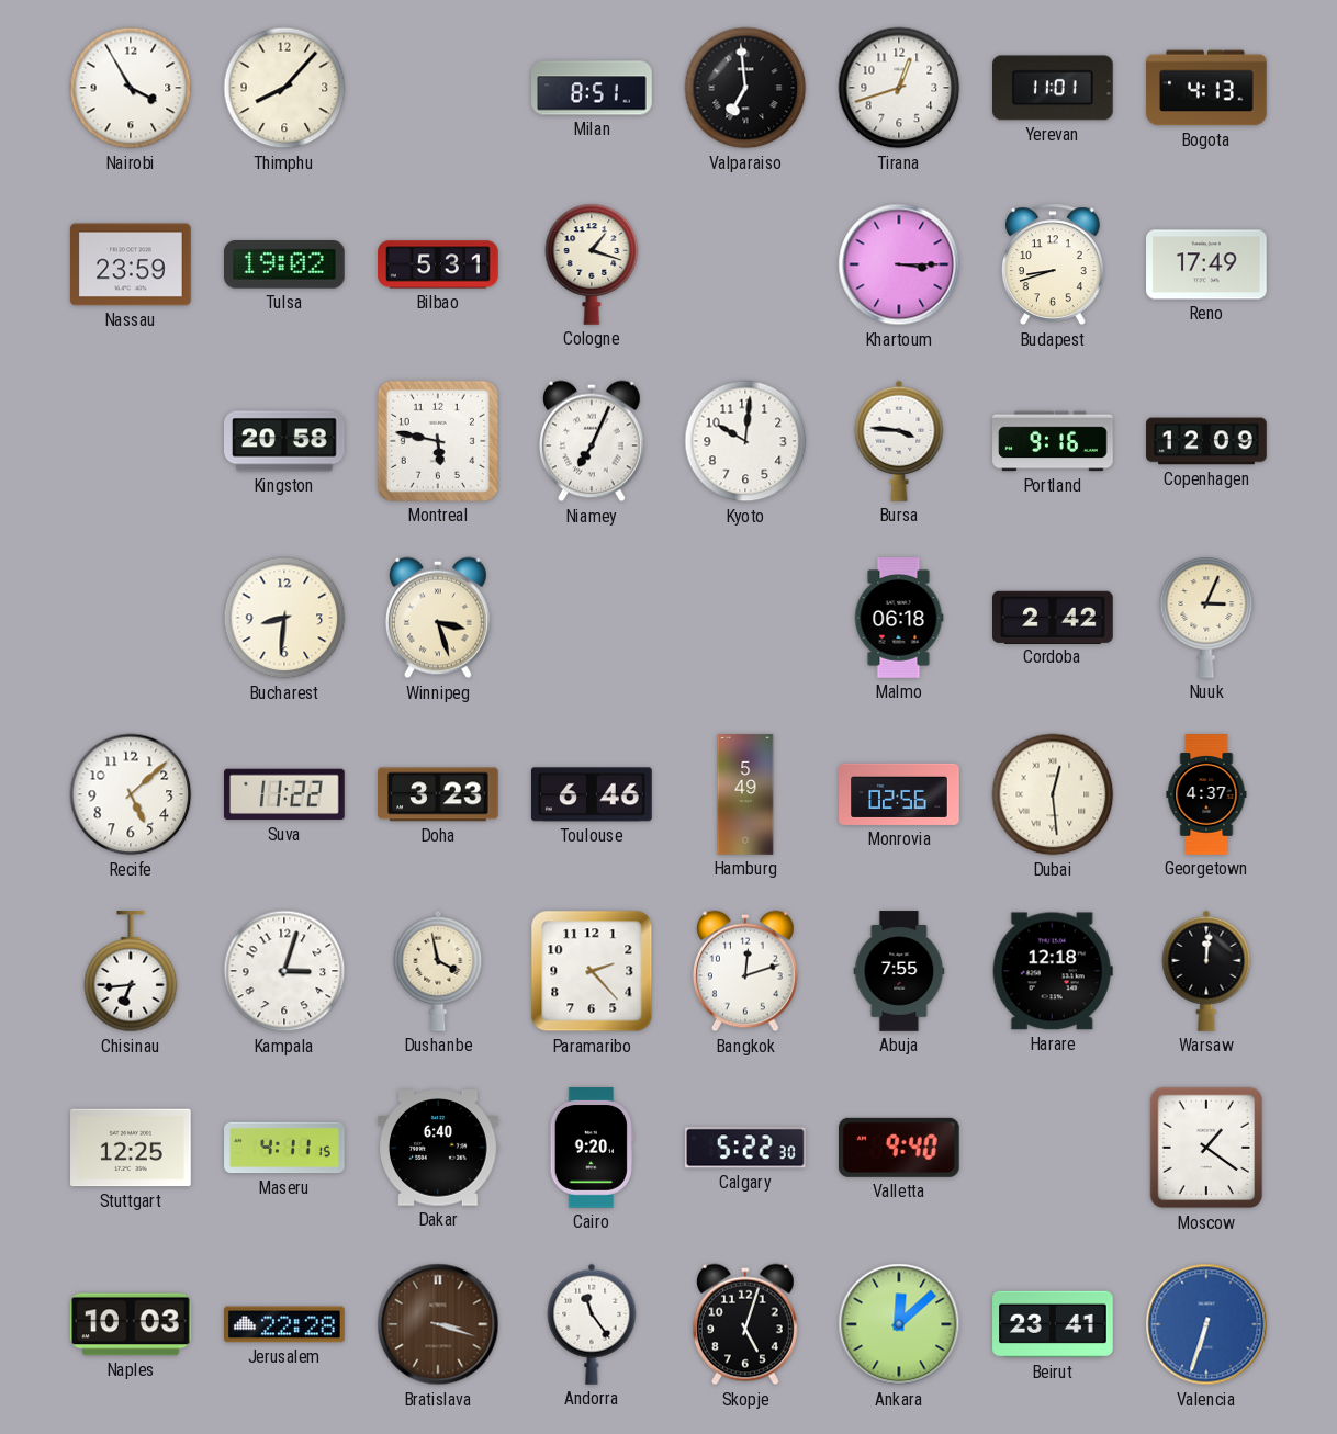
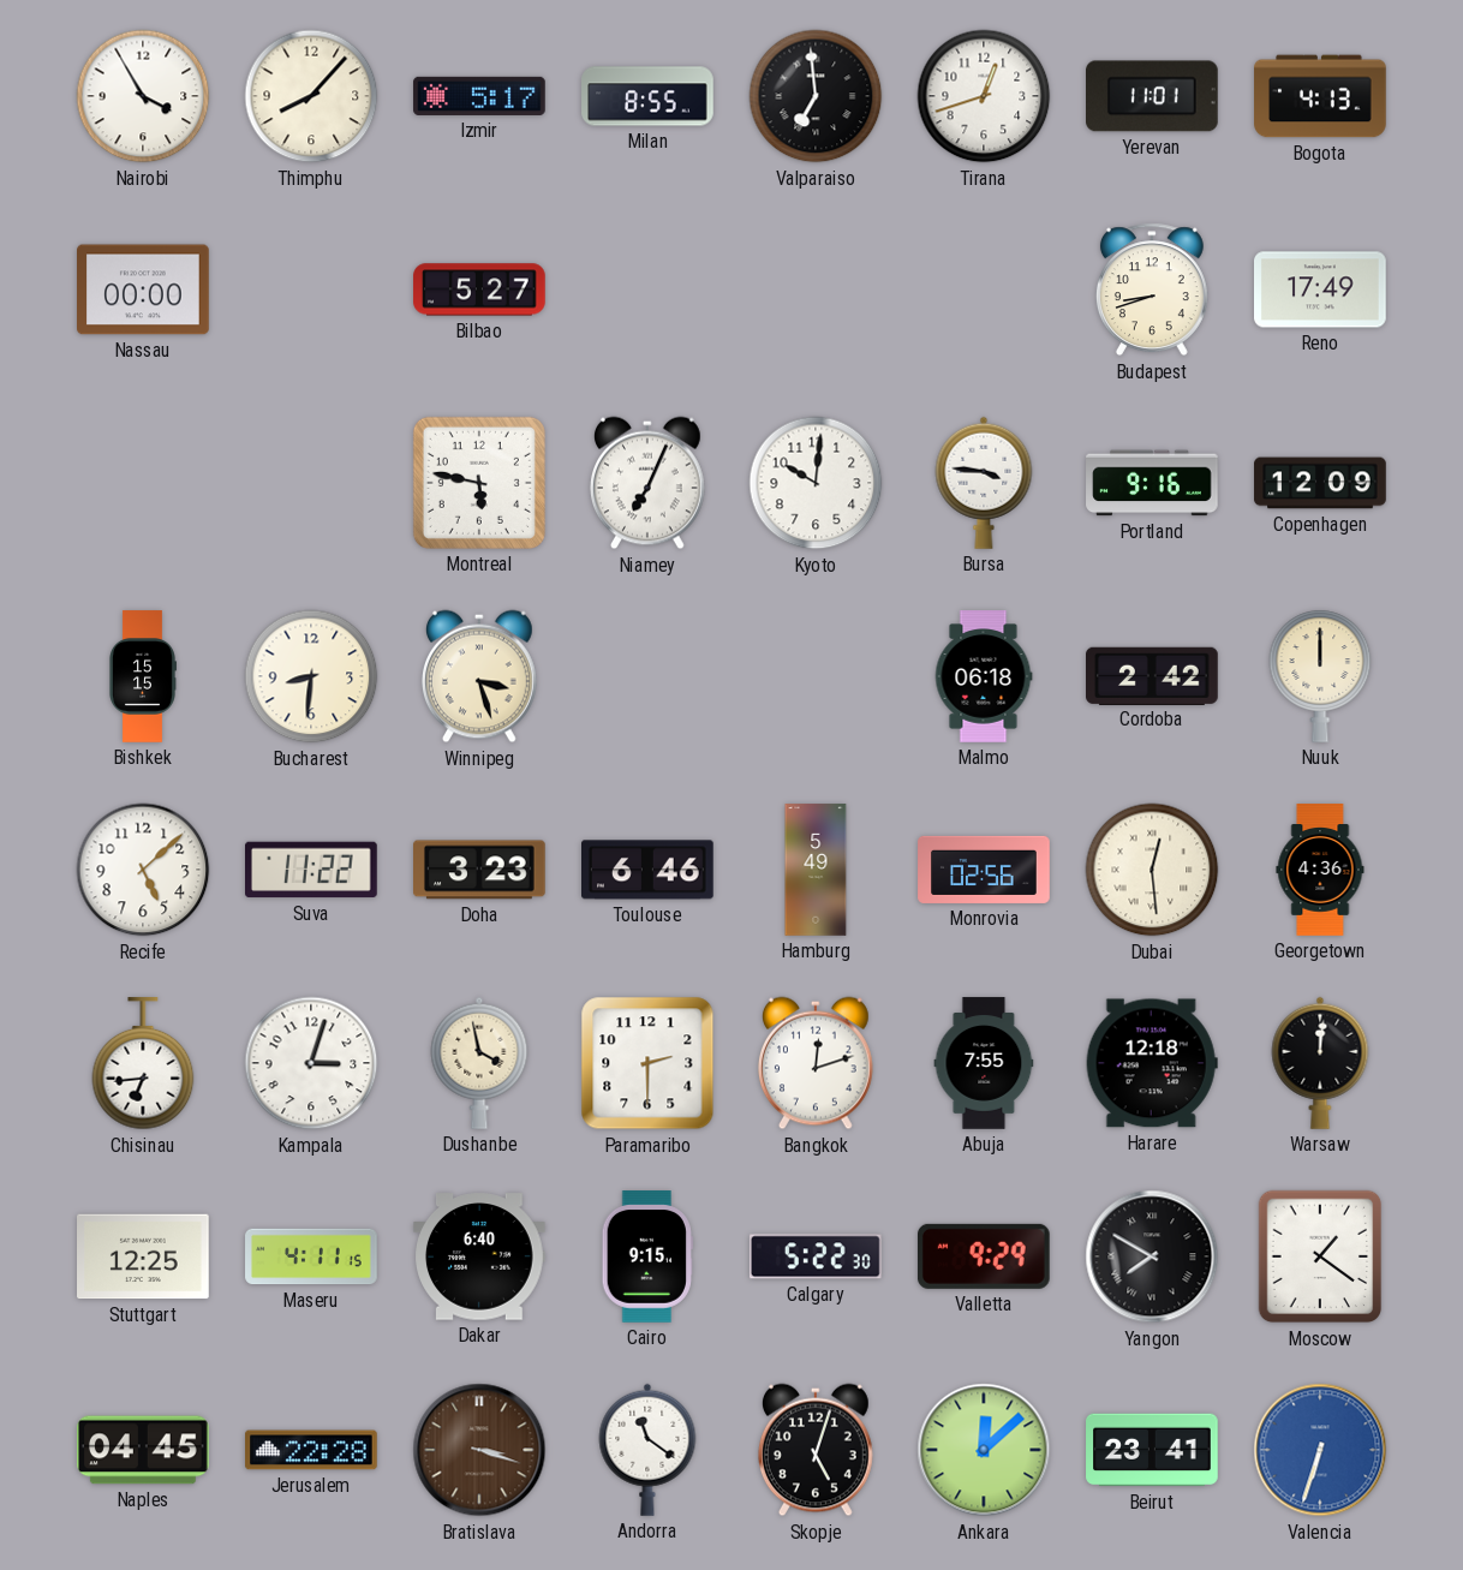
Izmir: none -> 5:17 (479, 96)
Milan: 8:51 -> 8:55 (647, 96)
Nassau: 23:59 -> 00:00 (143, 289)
Tulsa: 19:02 -> none (285, 266)
Bilbao: 5:31 -> 5:27 (479, 289)
Cologne: 1:18 -> none (592, 264)
Khartoum: 3:15 -> none (899, 264)
Kingston: 20:58 -> none (285, 441)
Bishkek: none -> 15:15 (143, 676)
Nuuk: 3:04 -> 12:00 (1320, 676)
Georgetown: 4:37 -> 4:36 (1320, 870)
Paramaribo: 2:23 -> 2:30 (647, 1063)
Cairo: 9:20 -> 9:15 (647, 1256)
Valletta: 9:40 -> 9:29 (984, 1256)
Yangon: none -> 7:50 (1152, 1256)
Naples: 10:03 -> 04:45 (144, 1450)
Andorra: 11:24 -> 11:21 (647, 1450)
